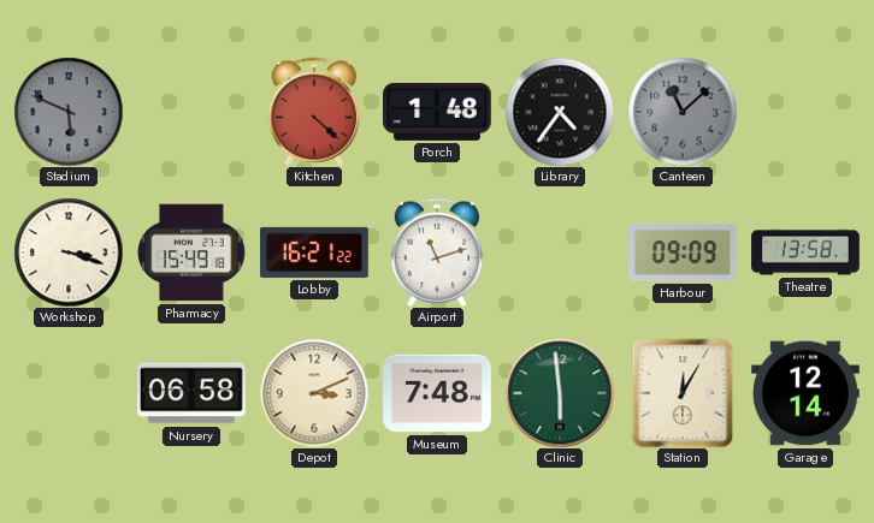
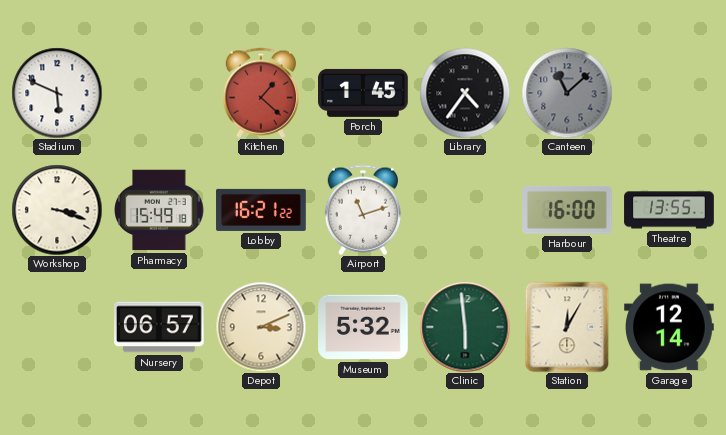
Stadium dial: grey -> white (57, 93)
Kitchen: 4:22 -> 1:22 (260, 93)
Porch: 1:48 -> 1:45 (363, 93)
Harbour: 09:09 -> 16:00 (567, 210)
Theatre: 13:58 -> 13:55 (669, 210)
Nursery: 06:58 -> 06:57 (160, 327)
Museum: 7:48 -> 5:32 (363, 327)
